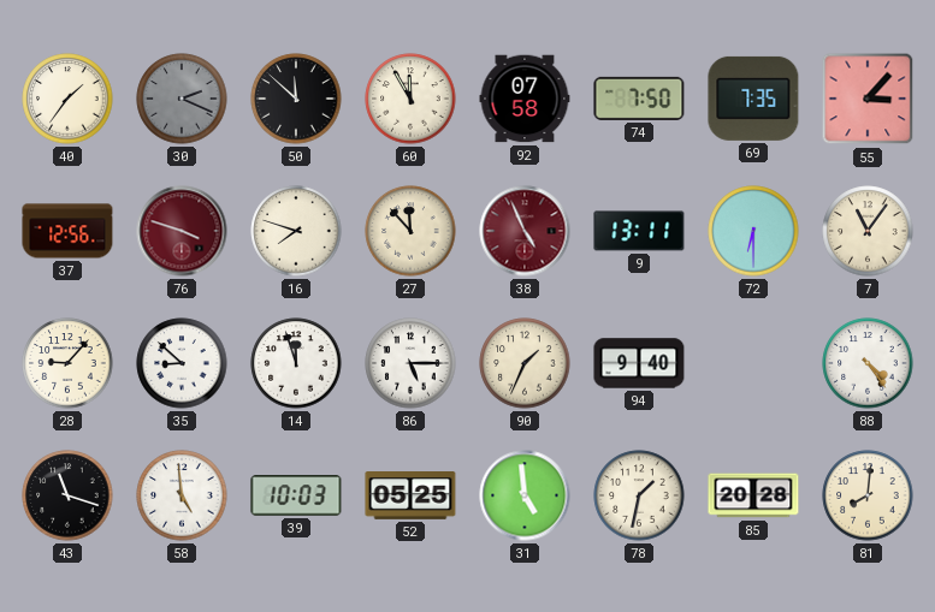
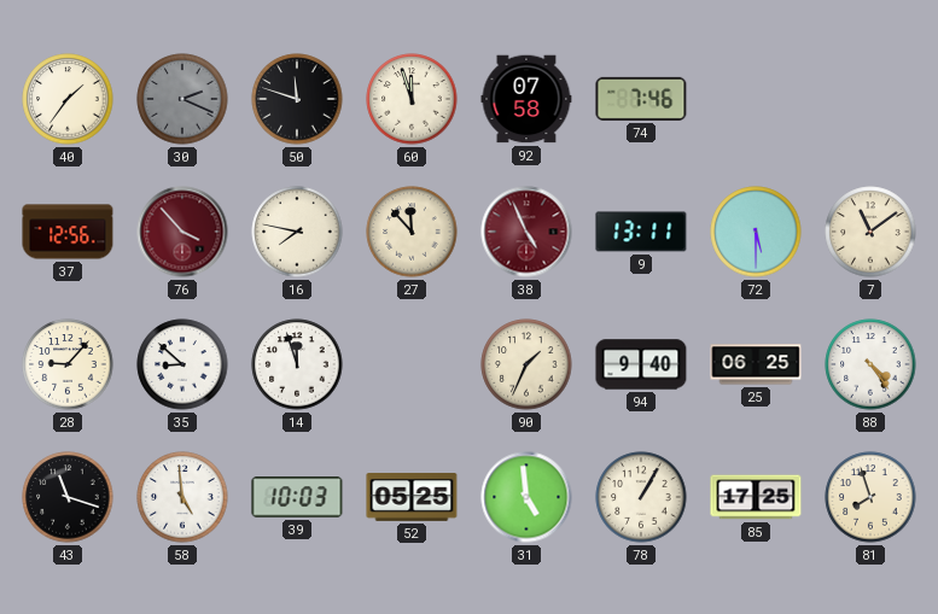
50: 11:52 -> 11:48 (297, 99)
60: 11:55 -> 11:57 (412, 99)
74: 7:50 -> 7:46 (641, 99)
69: 7:35 -> none (753, 99)
55: 3:07 -> none (868, 99)
76: 3:48 -> 3:53 (182, 232)
16: 7:48 -> 7:47 (297, 232)
72: 6:30 -> 5:30 (756, 232)
7: 11:06 -> 11:09 (870, 232)
86: 5:15 -> none (410, 363)
25: none -> 06:25 (756, 364)
78: 1:32 -> 1:05 (641, 497)
85: 20:28 -> 17:25 (756, 497)
81: 8:01 -> 7:57 (870, 497)
